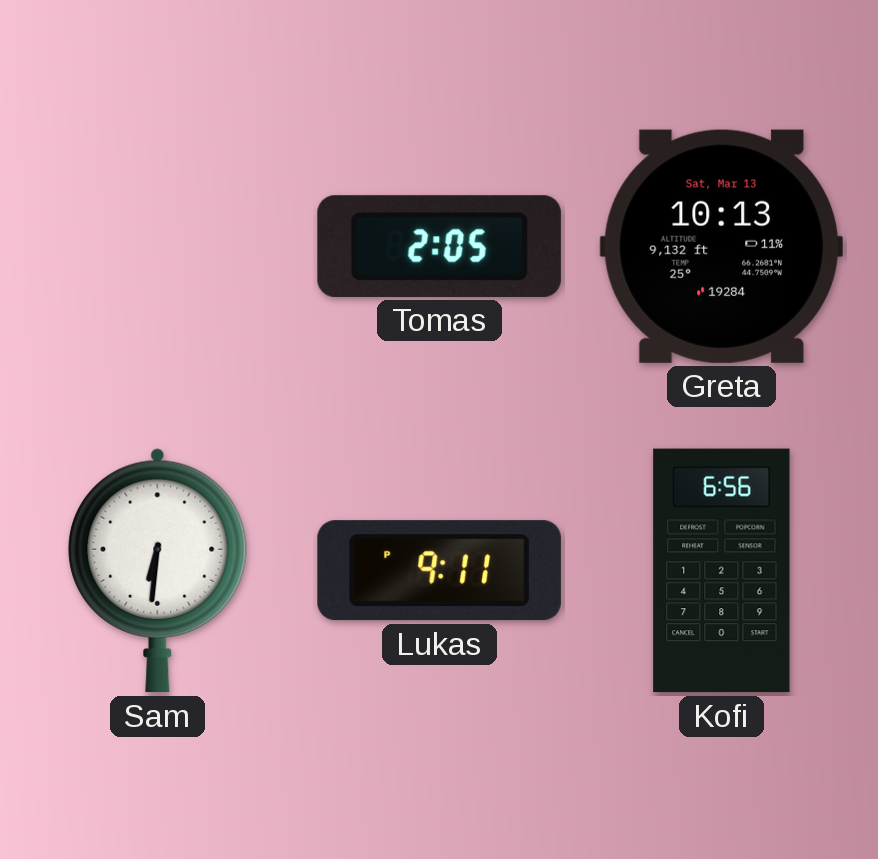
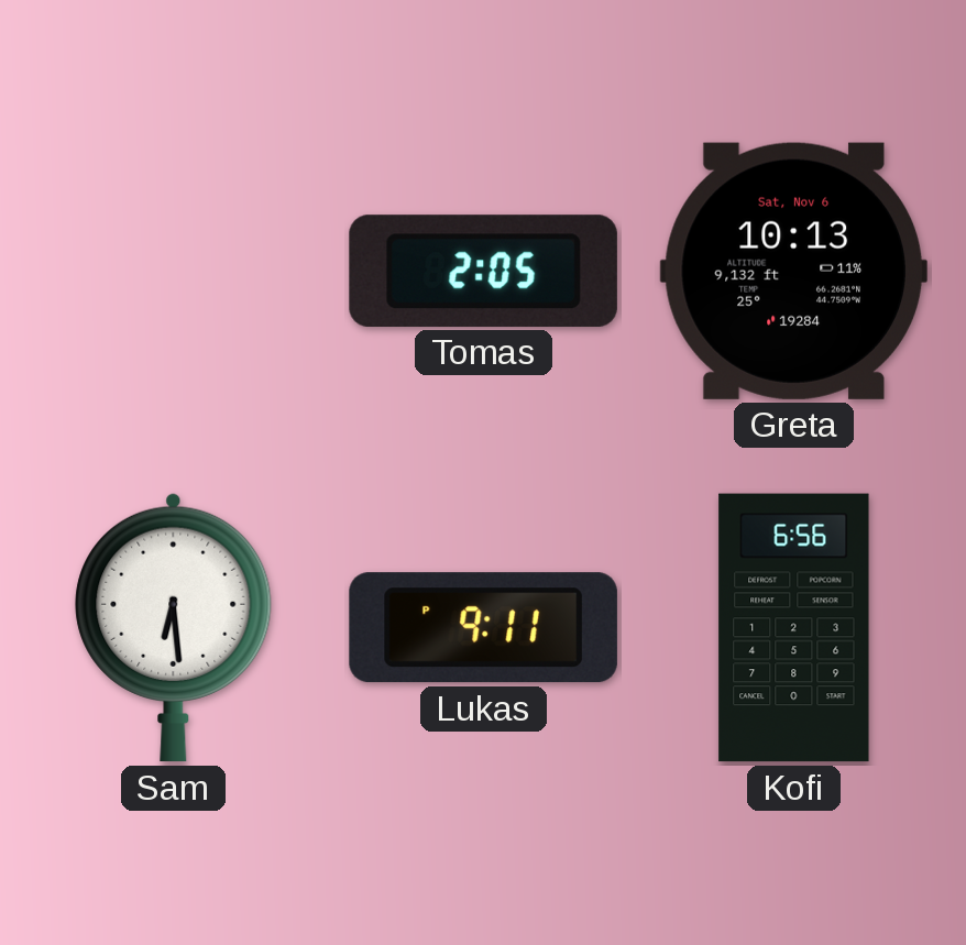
Greta date: Sat, Mar 13 -> Sat, Nov 6 (793, 271)
Sam: 6:31 -> 6:29 (174, 627)
